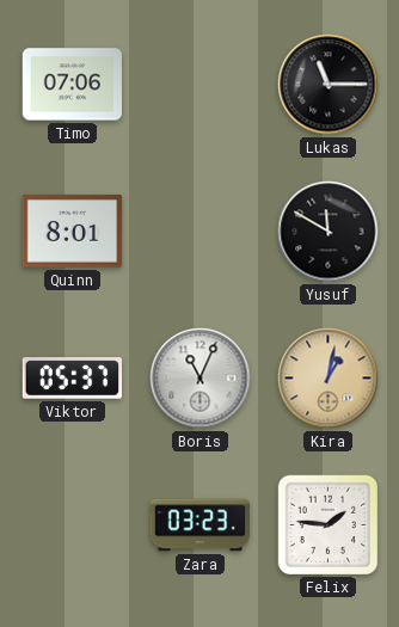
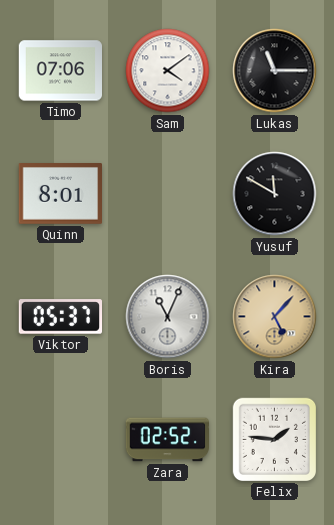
Sam: none -> 4:09 (168, 71)
Kira: 1:02 -> 5:07 (275, 317)
Zara: 03:23 -> 02:52 (167, 440)
